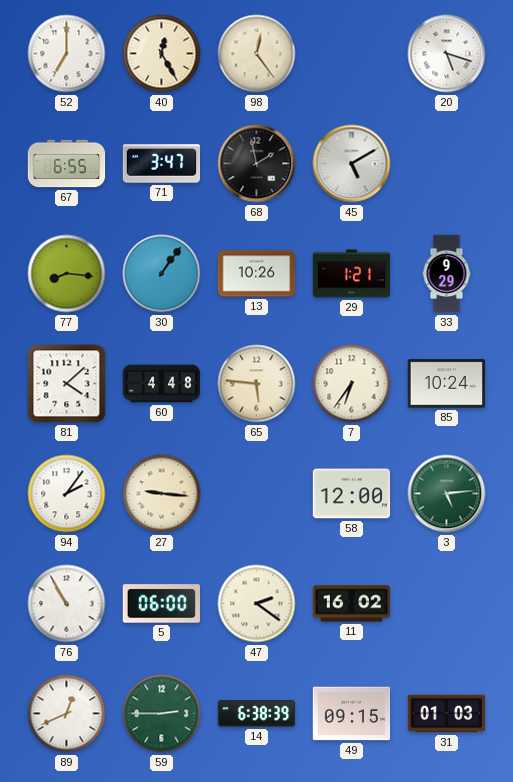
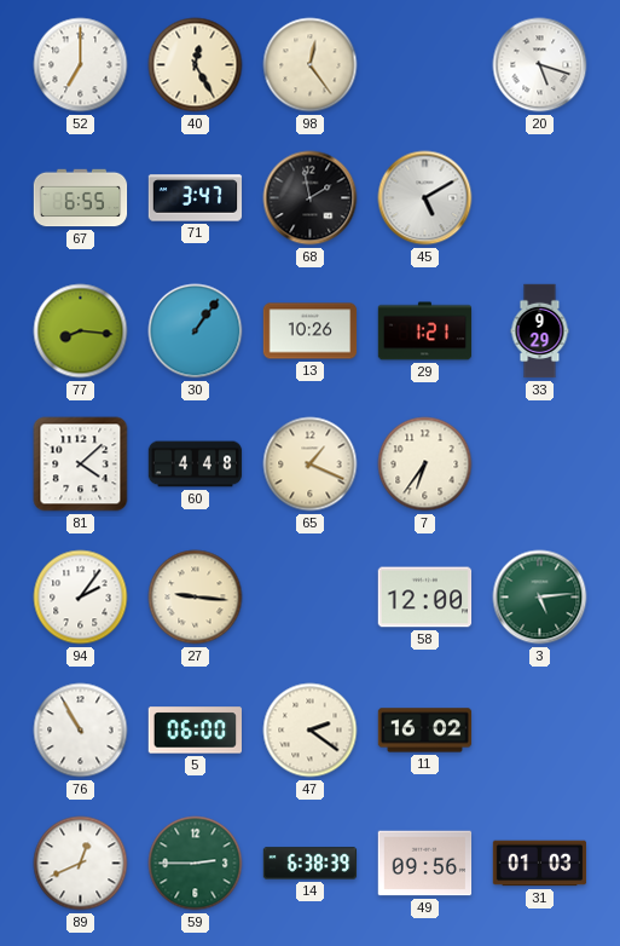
65: 5:46 -> 1:19 (311, 465)
85: 10:24 -> none (447, 384)
49: 09:15 -> 09:56 (425, 864)
